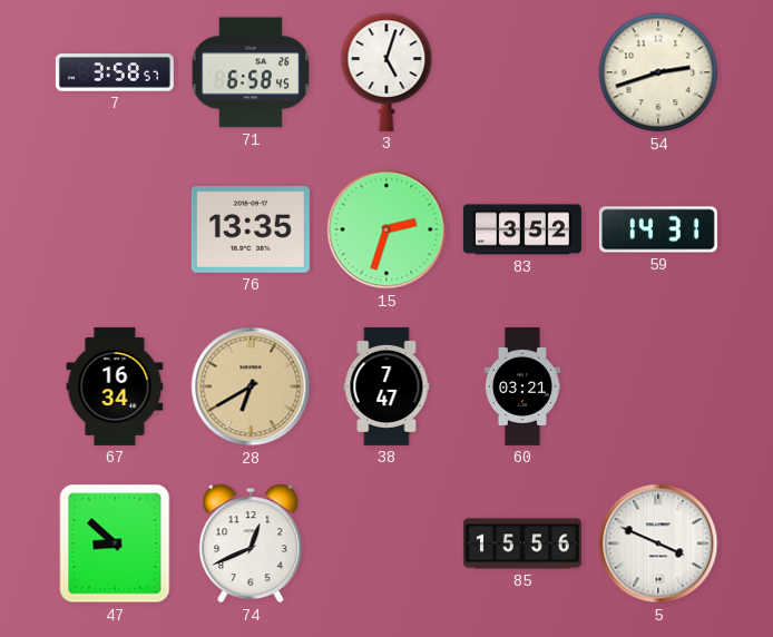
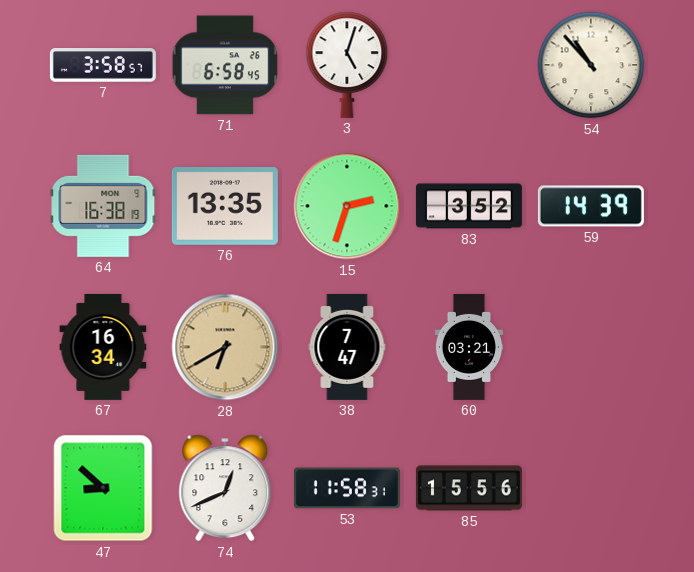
54: 2:42 -> 10:53 (591, 65)
64: none -> 16:38 (103, 206)
59: 14:31 -> 14:39 (591, 206)
53: none -> 11:58 (347, 488)
5: 3:49 -> none (658, 543)
